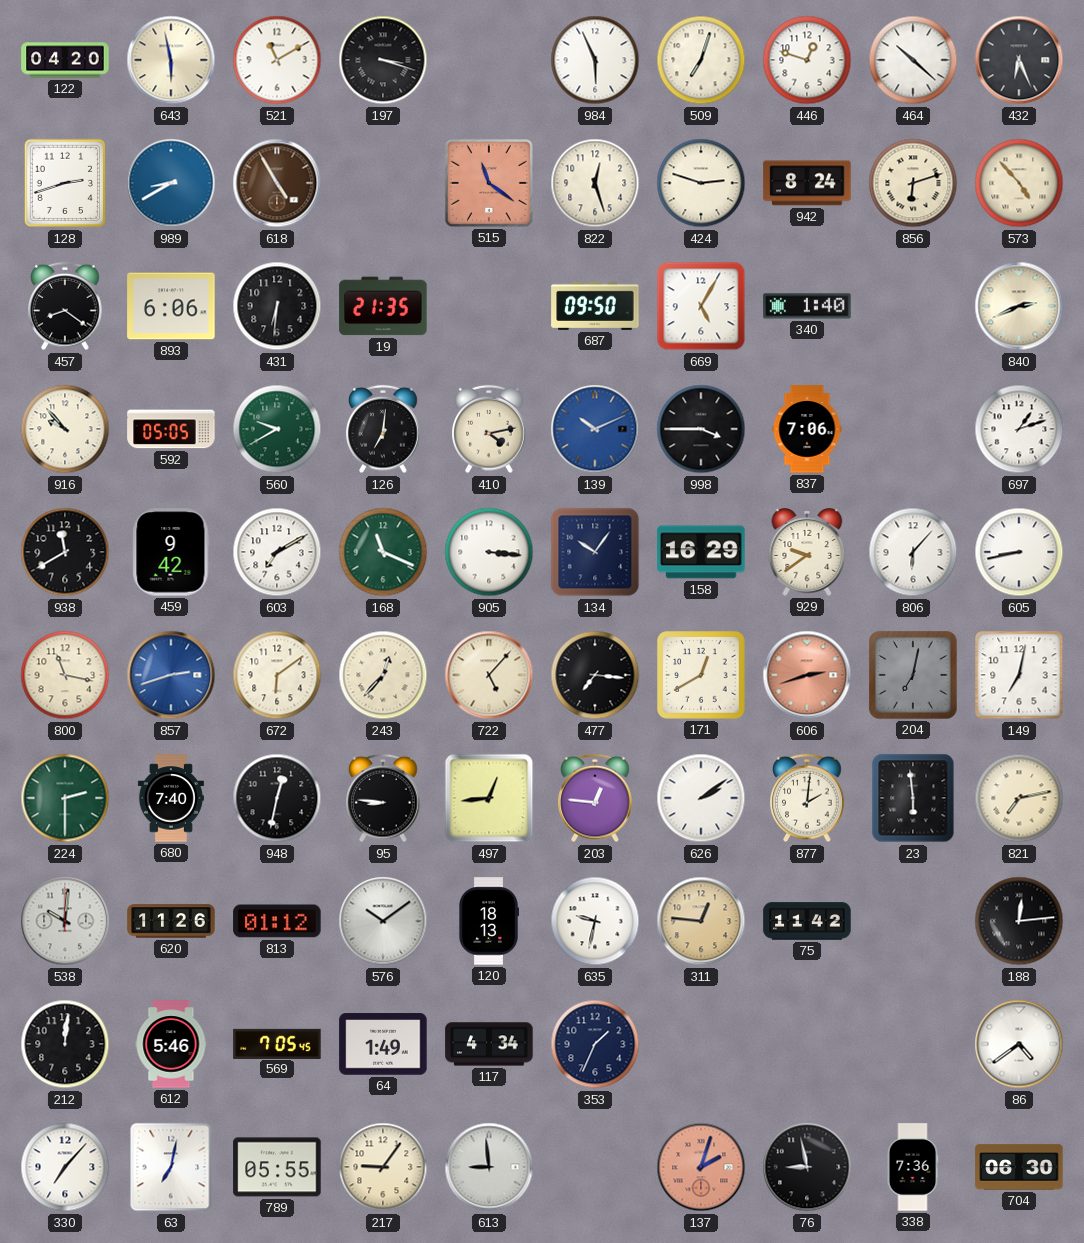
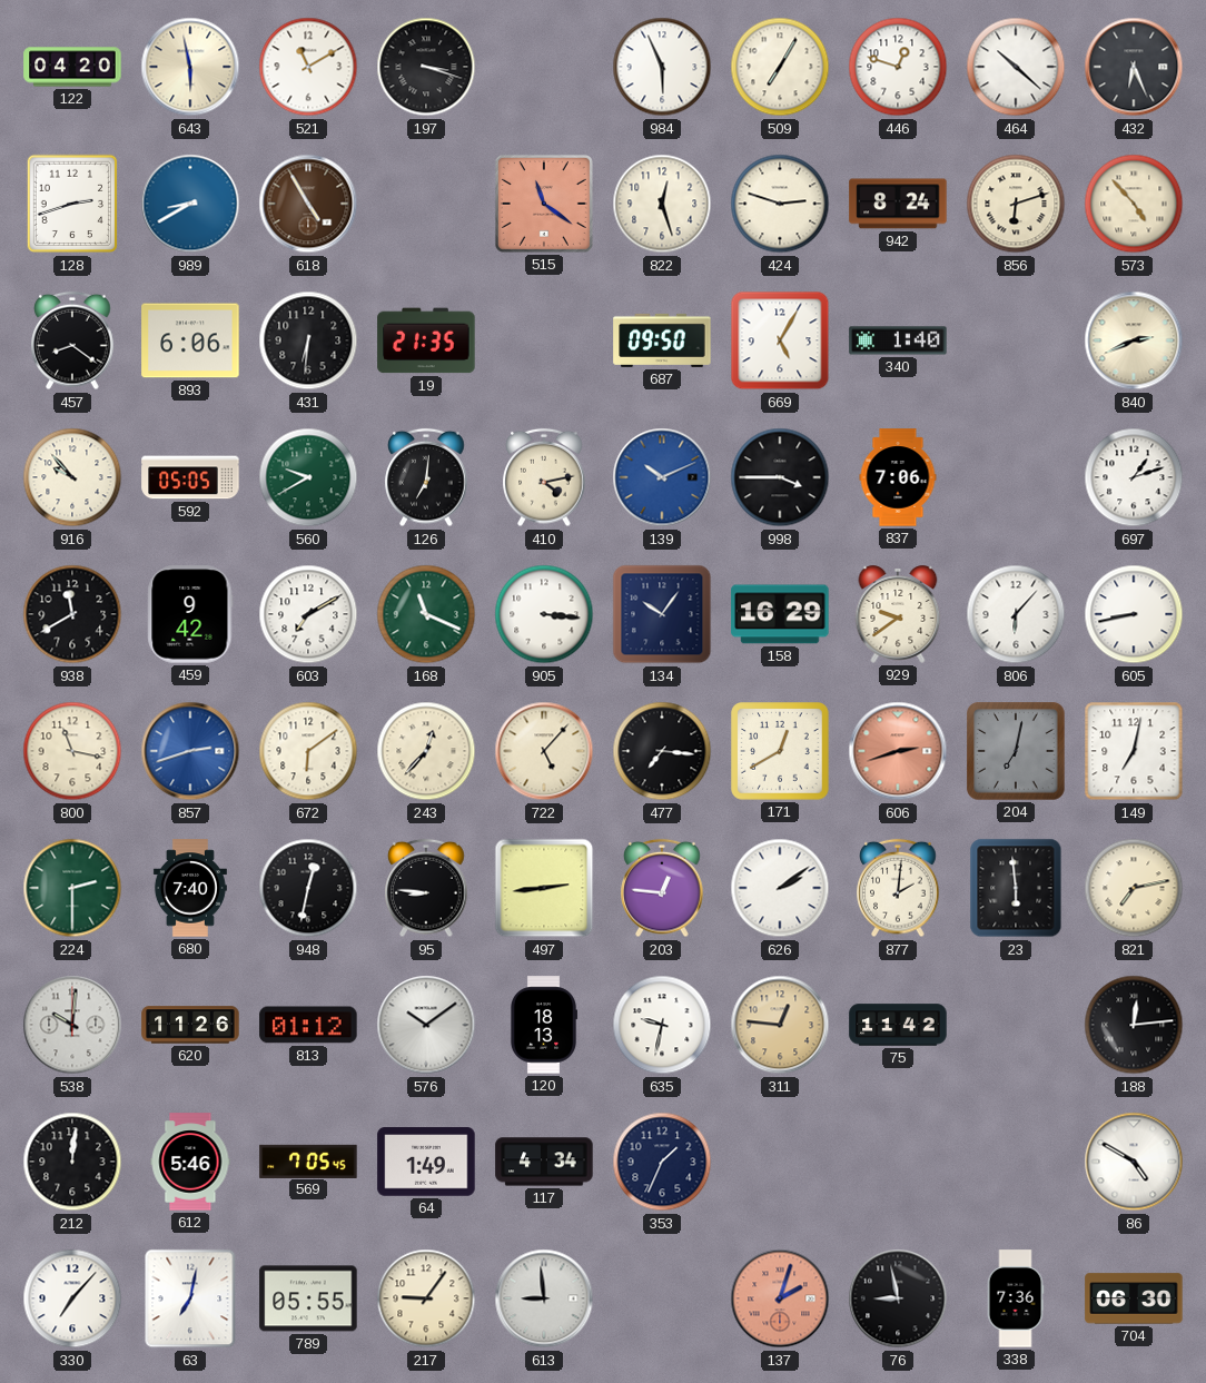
509: 7:03 -> 7:05 (780, 67)
497: 12:44 -> 2:44 (544, 888)
86: 4:39 -> 4:50 (1134, 1162)
